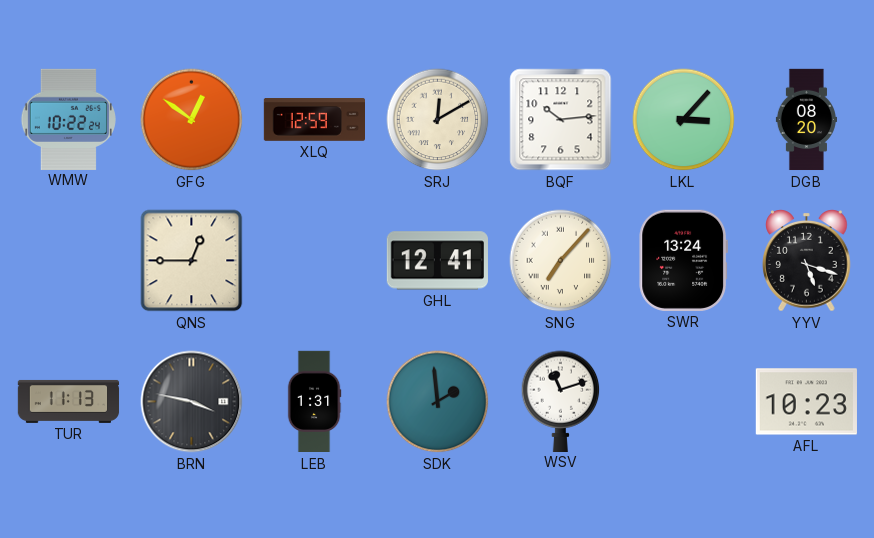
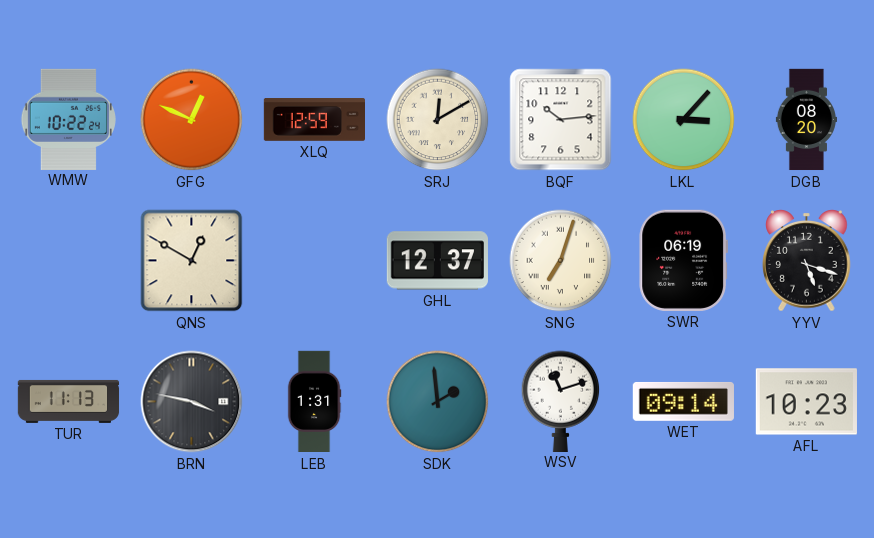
GFG: 12:51 -> 12:49 (192, 120)
QNS: 12:45 -> 12:50 (192, 261)
GHL: 12:41 -> 12:37 (437, 261)
SNG: 7:07 -> 7:03 (561, 261)
SWR: 13:24 -> 06:19 (683, 260)
WET: none -> 09:14 (683, 401)
